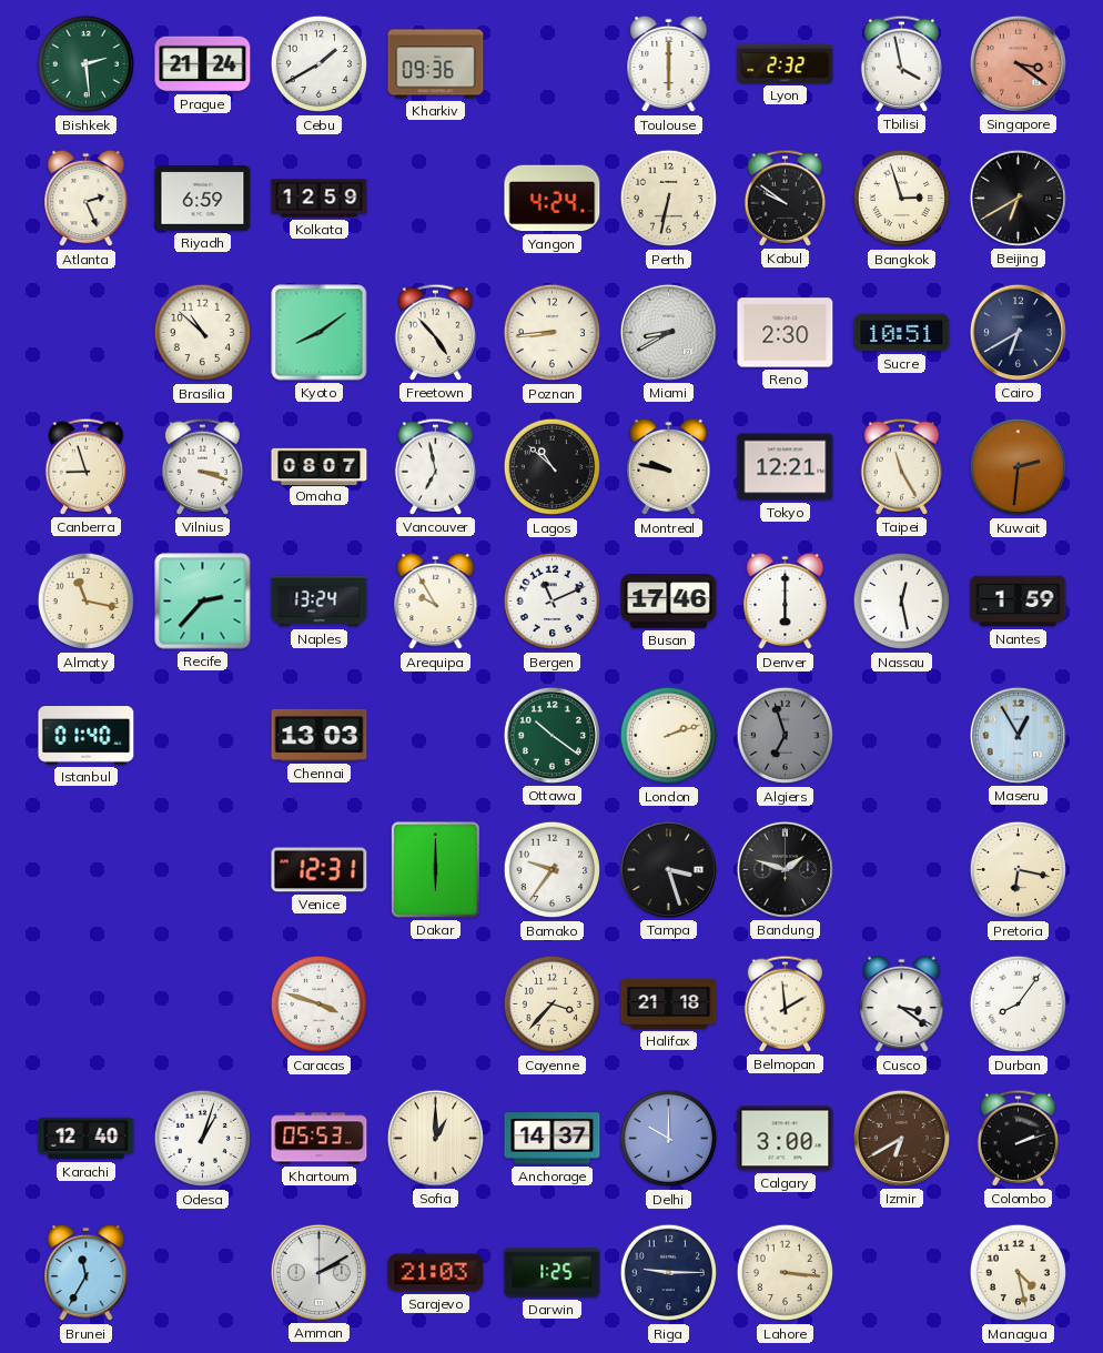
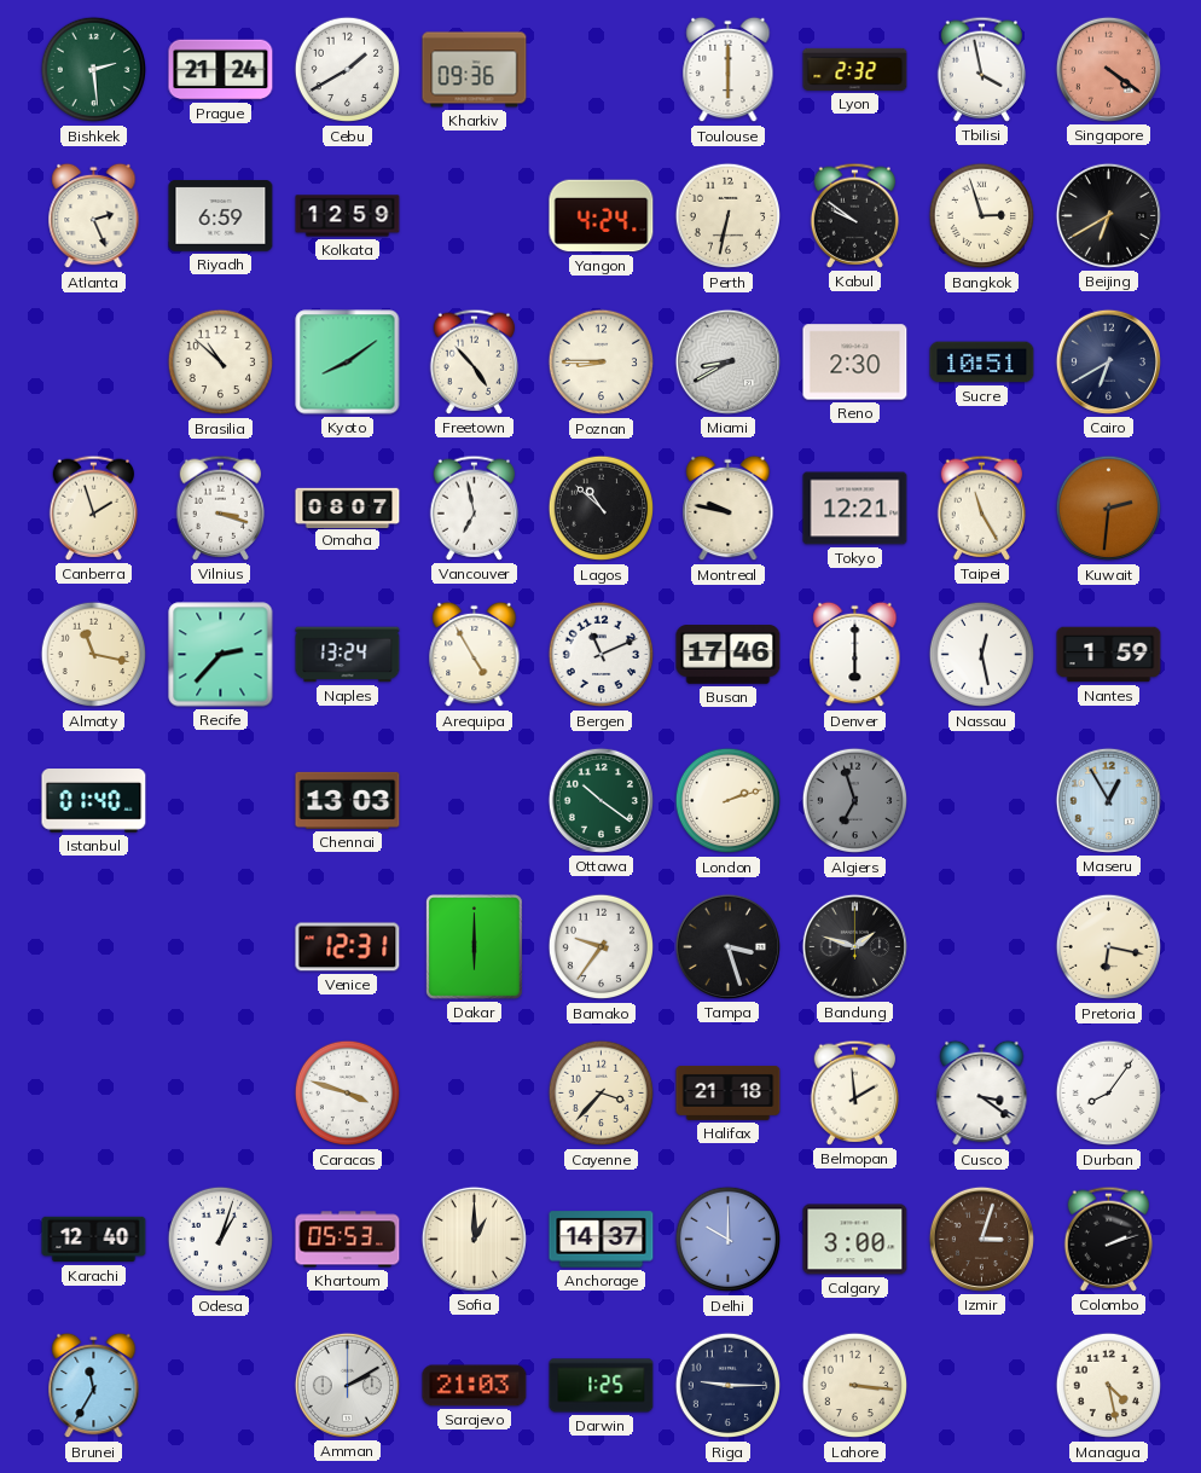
Singapore: 3:21 -> 4:21 (1108, 69)
Poznan: 8:44 -> 8:45 (602, 363)
Canberra: 8:57 -> 1:57 (94, 508)
Arequipa: 9:55 -> 4:55 (475, 655)
Izmir: 6:40 -> 3:03 (981, 1239)
